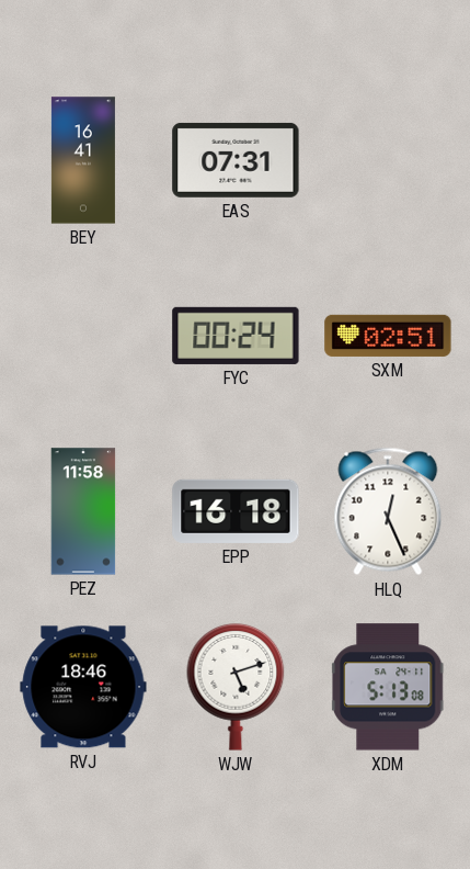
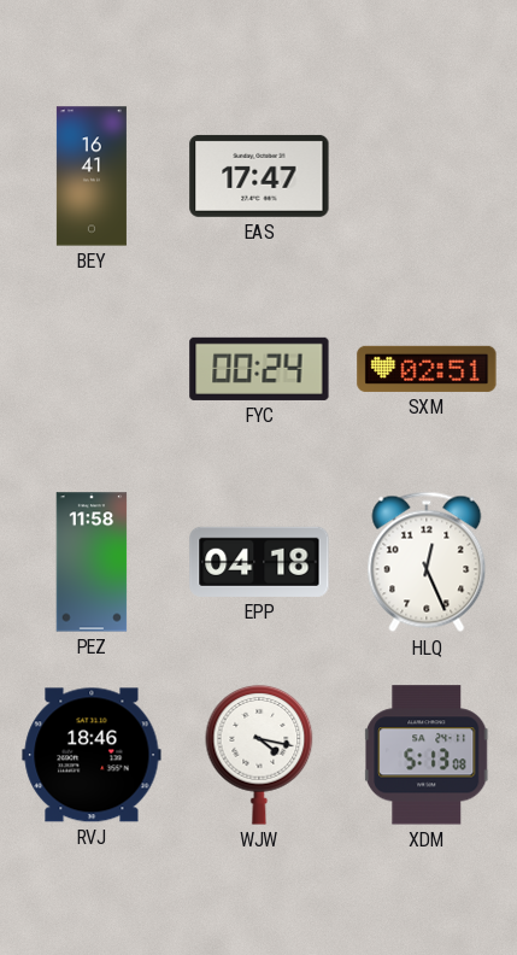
EAS: 07:31 -> 17:47 (259, 176)
EPP: 16:18 -> 04:18 (259, 562)
WJW: 5:12 -> 4:17 (259, 756)
